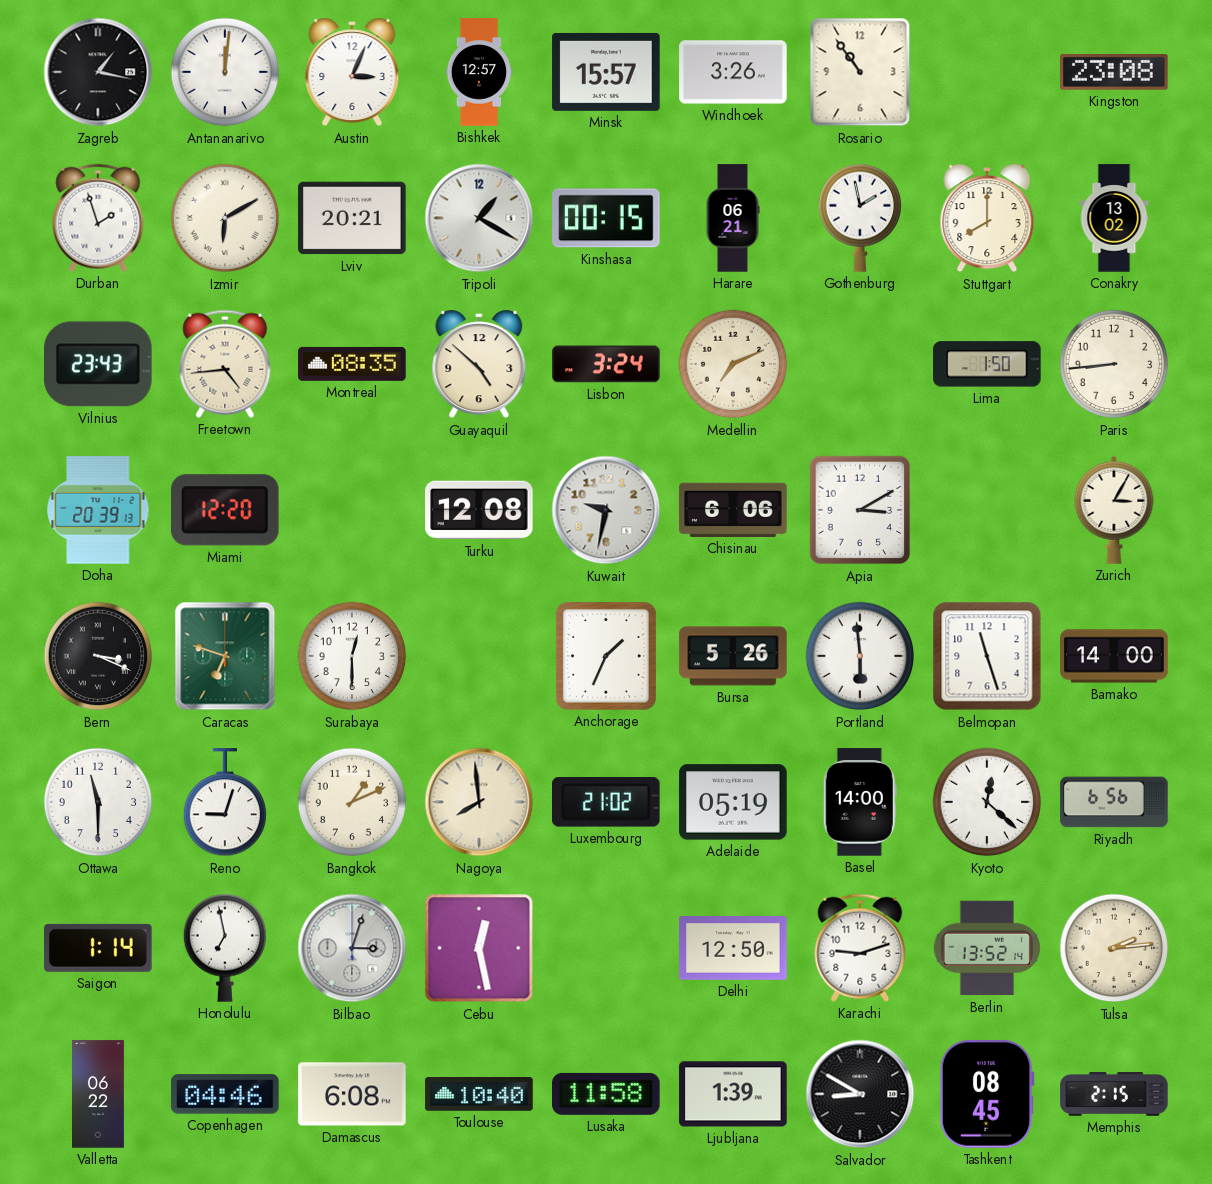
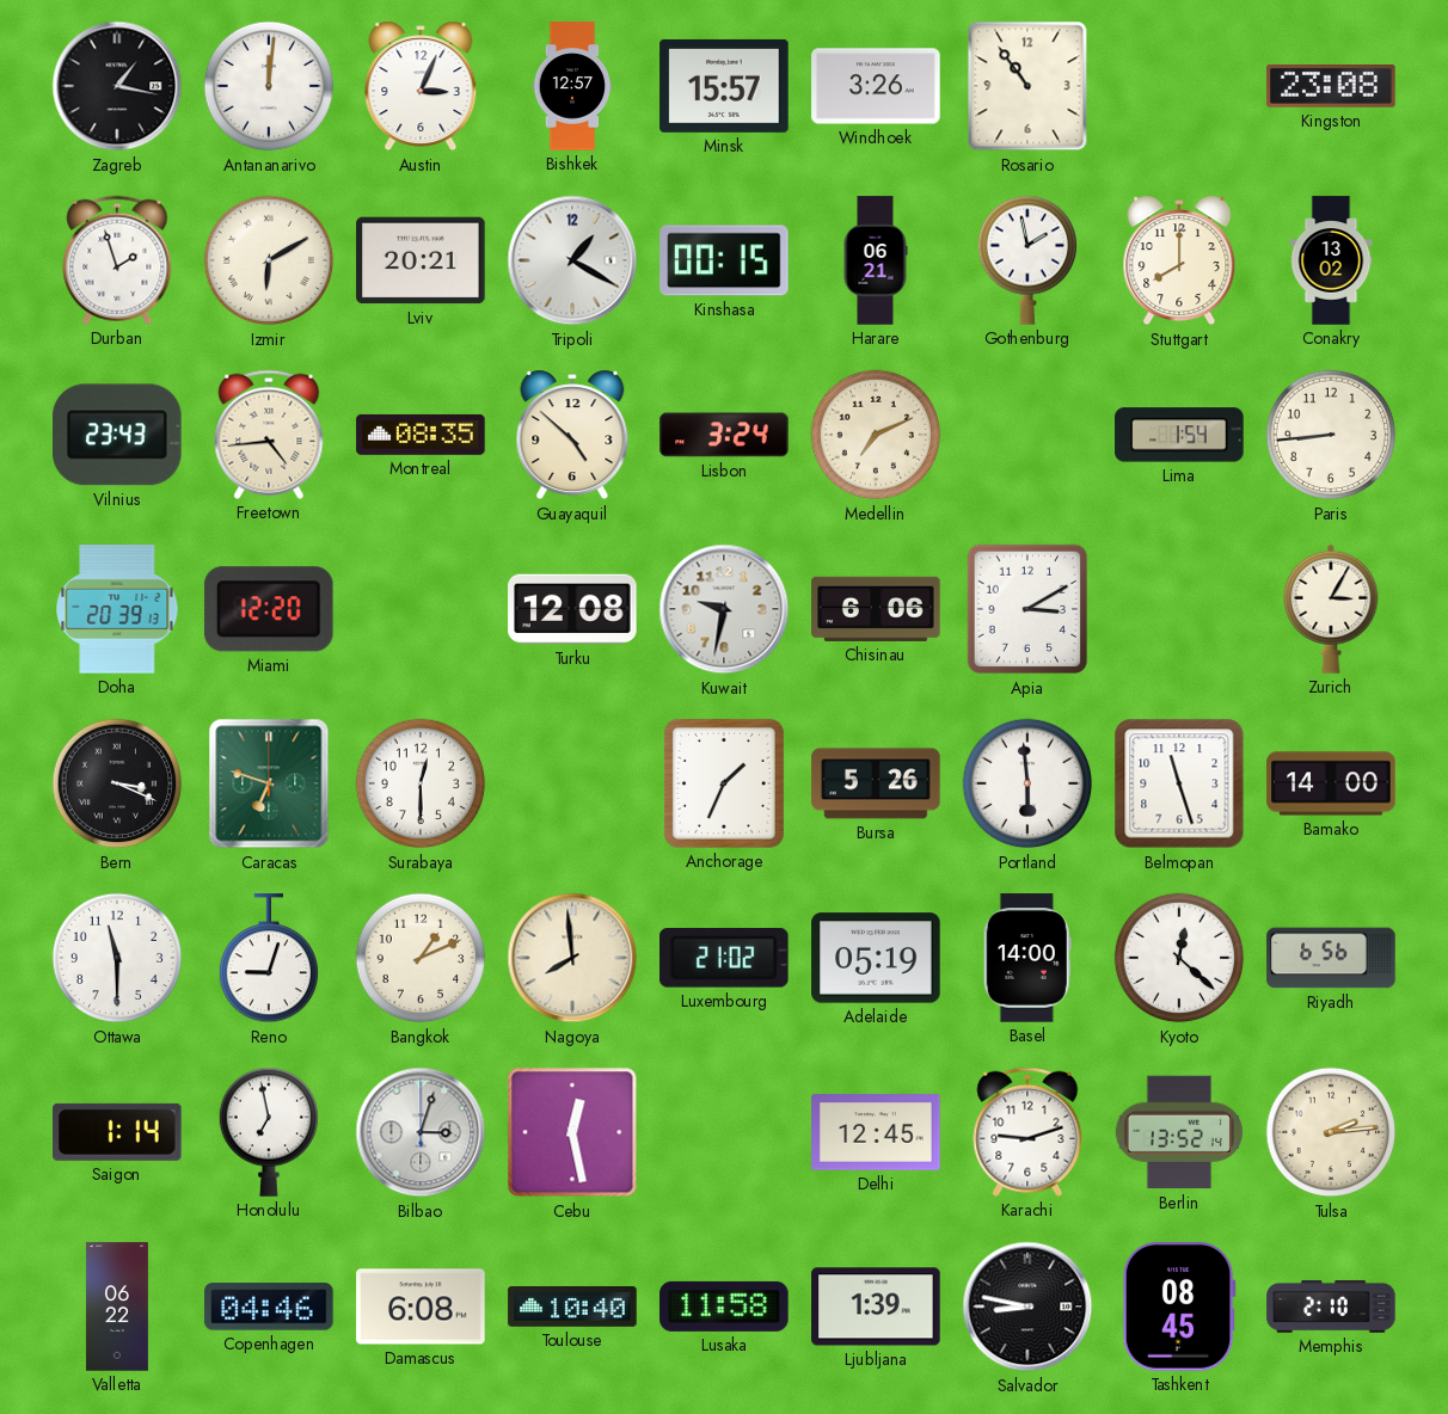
Lima: 1:50 -> 1:54 (1179, 435)
Delhi: 12:50 -> 12:45 (876, 1132)
Salvador: 8:50 -> 8:47 (1027, 1307)
Memphis: 2:15 -> 2:10 (1331, 1308)
